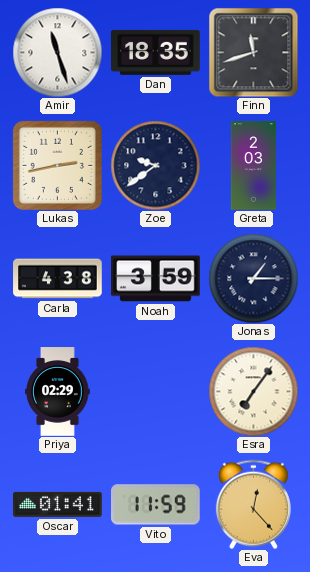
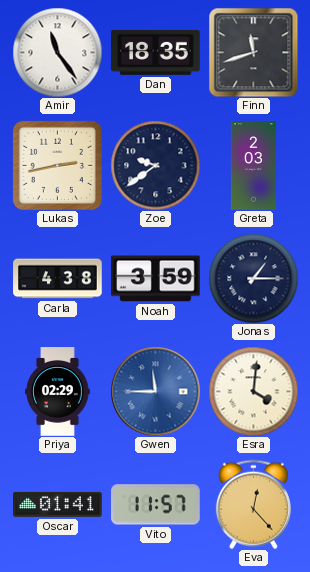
Amir: 11:27 -> 11:24 (57, 52)
Gwen: none -> 11:45 (155, 391)
Esra: 7:06 -> 4:01 (253, 391)
Vito: 11:59 -> 11:57 (156, 505)
